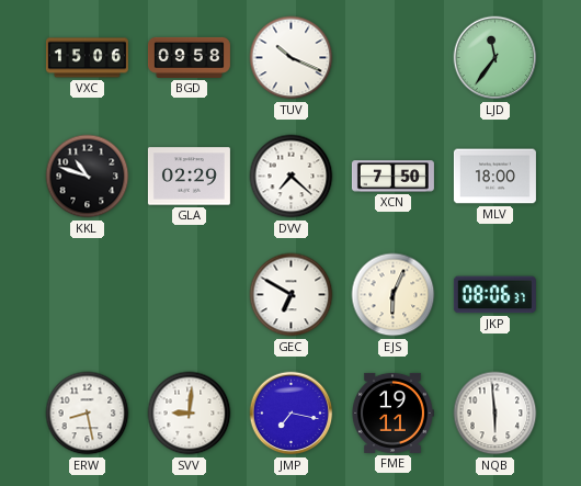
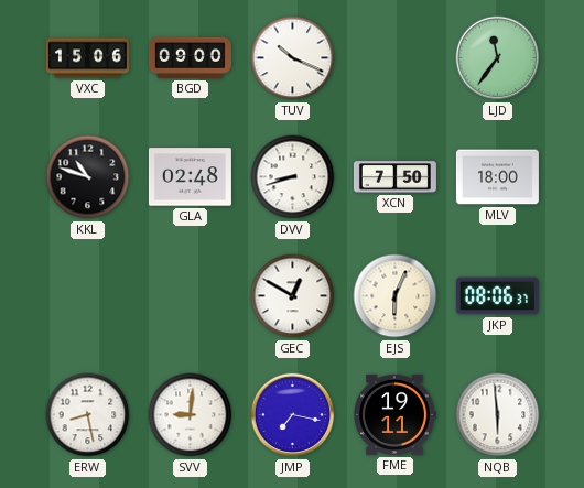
BGD: 09:58 -> 09:00 (190, 57)
GLA: 02:29 -> 02:48 (190, 177)
DVV: 7:22 -> 8:42 (293, 177)
GEC: 6:50 -> 12:50 (293, 296)
